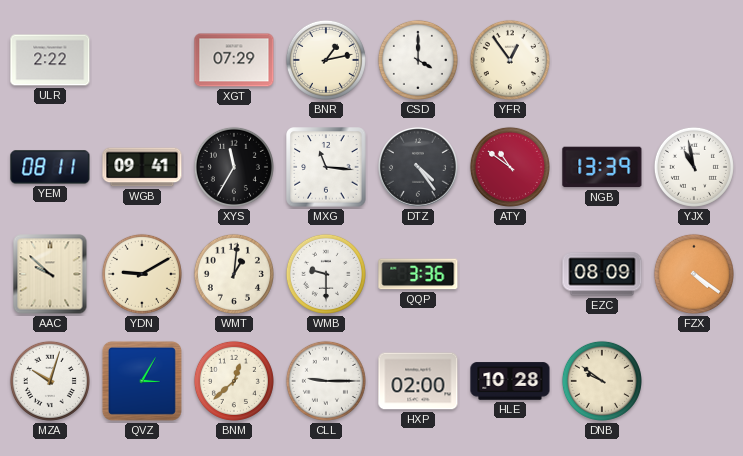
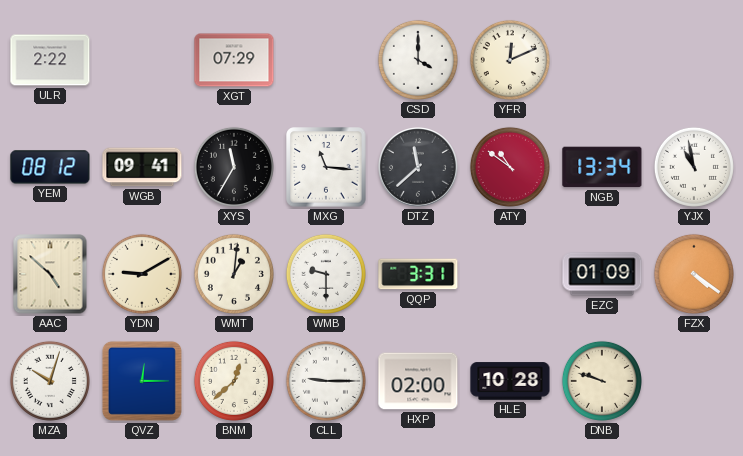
BNR: 1:13 -> none (326, 60)
YFR: 12:54 -> 12:11 (510, 60)
YEM: 08:11 -> 08:12 (50, 167)
DTZ: 4:24 -> 11:38 (419, 168)
NGB: 13:39 -> 13:34 (602, 167)
AAC: 9:52 -> 4:52 (50, 274)
QQP: 3:36 -> 3:31 (418, 274)
EZC: 08:09 -> 01:09 (602, 274)
QVZ: 3:05 -> 12:15 (142, 381)
DNB: 9:51 -> 9:48 (602, 381)
